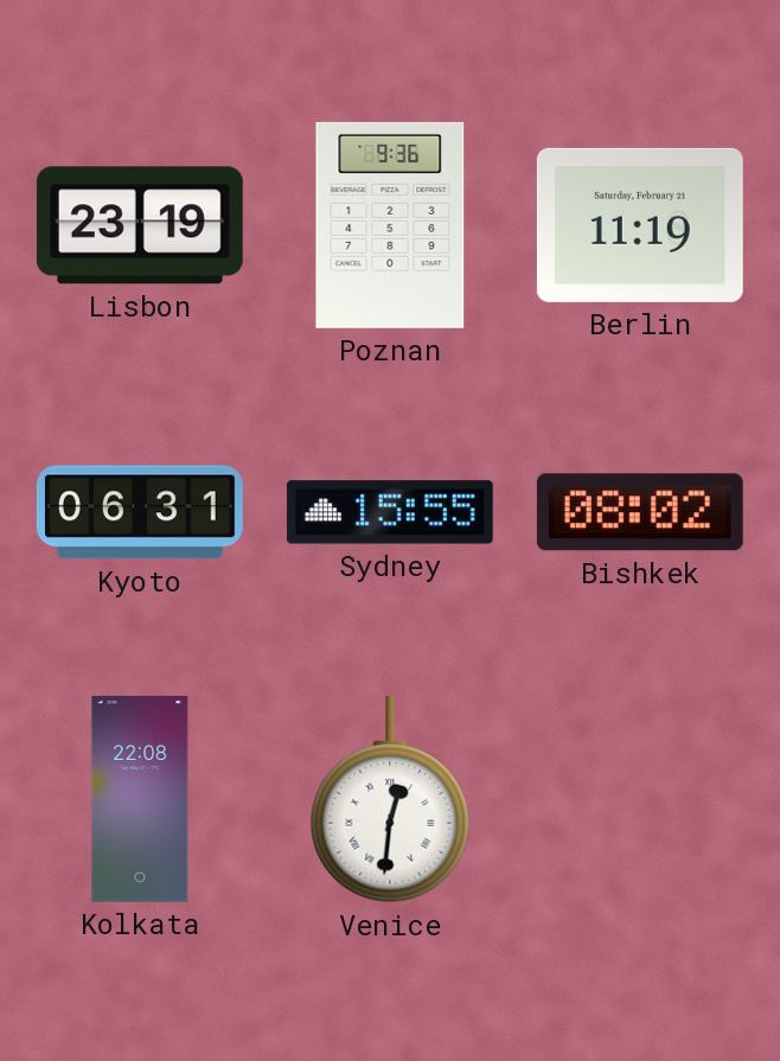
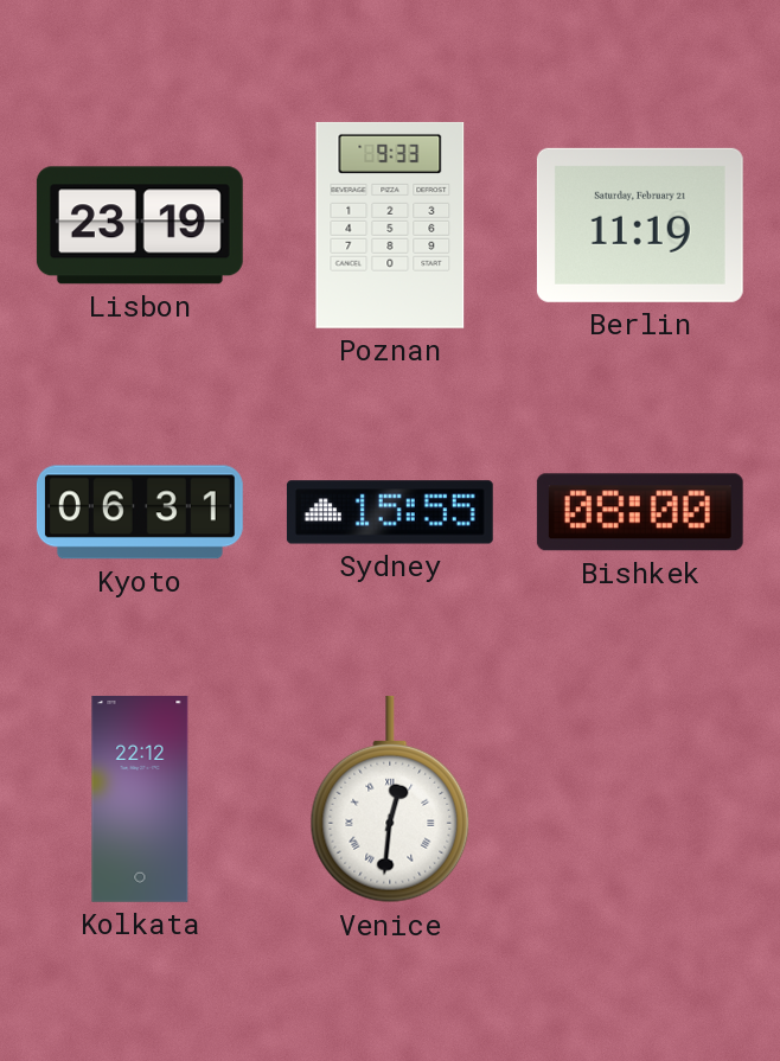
Poznan: 9:36 -> 9:33 (390, 225)
Bishkek: 08:02 -> 08:00 (640, 512)
Kolkata: 22:08 -> 22:12 (140, 799)
